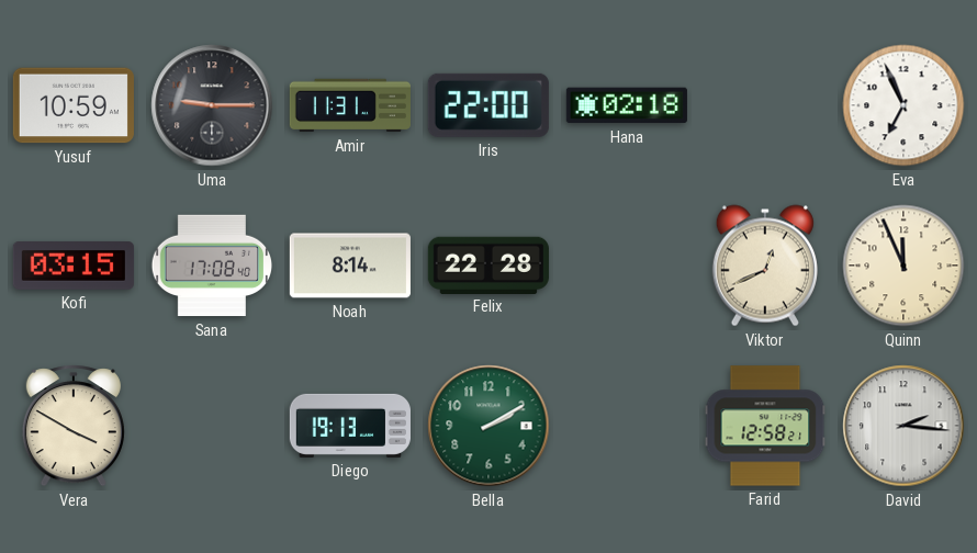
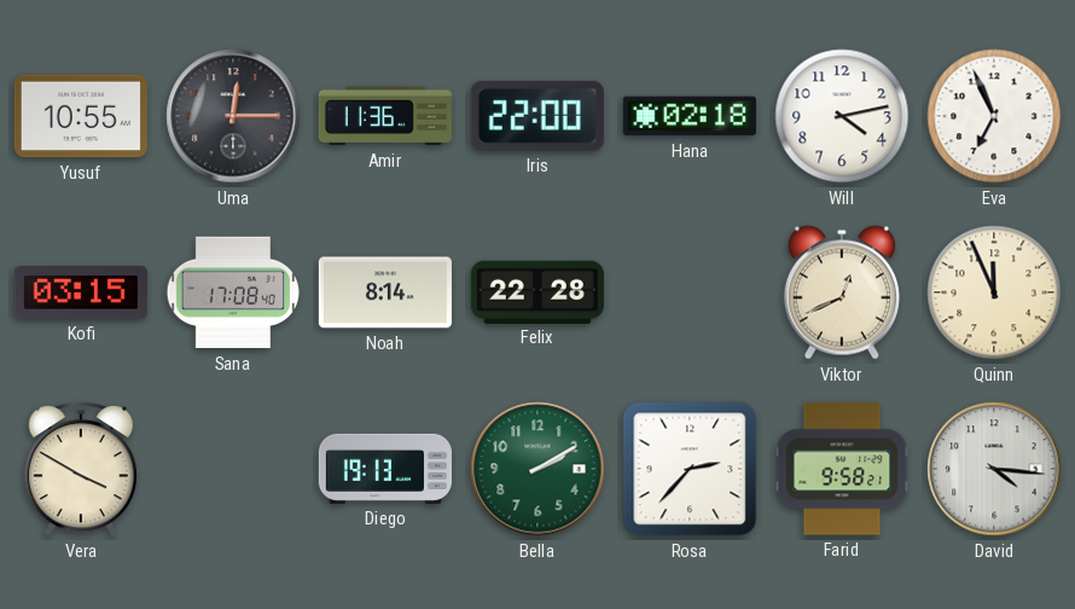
Yusuf: 10:59 -> 10:55 (81, 116)
Uma: 9:15 -> 12:15 (233, 116)
Amir: 11:31 -> 11:36 (385, 116)
Will: none -> 4:13 (842, 116)
Rosa: none -> 2:37 (690, 469)
Farid: 12:58 -> 9:58 (842, 469)
David: 2:16 -> 4:16 (994, 469)
